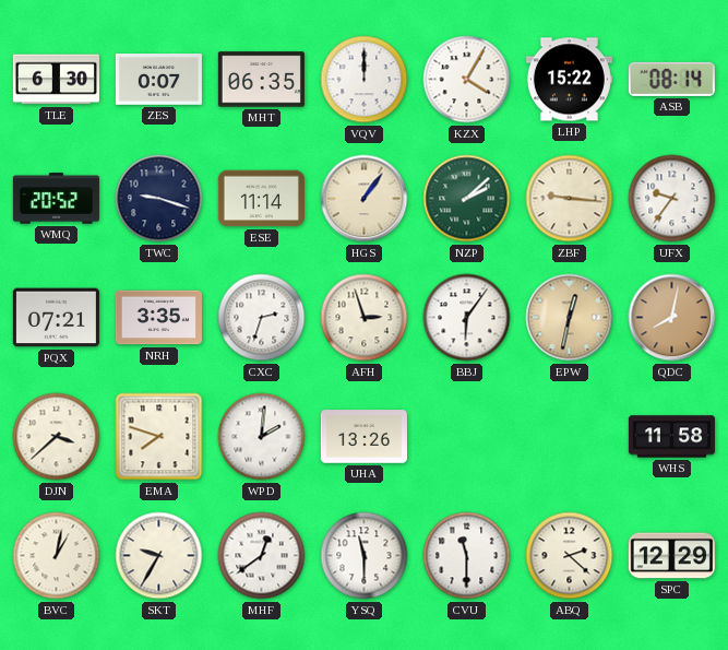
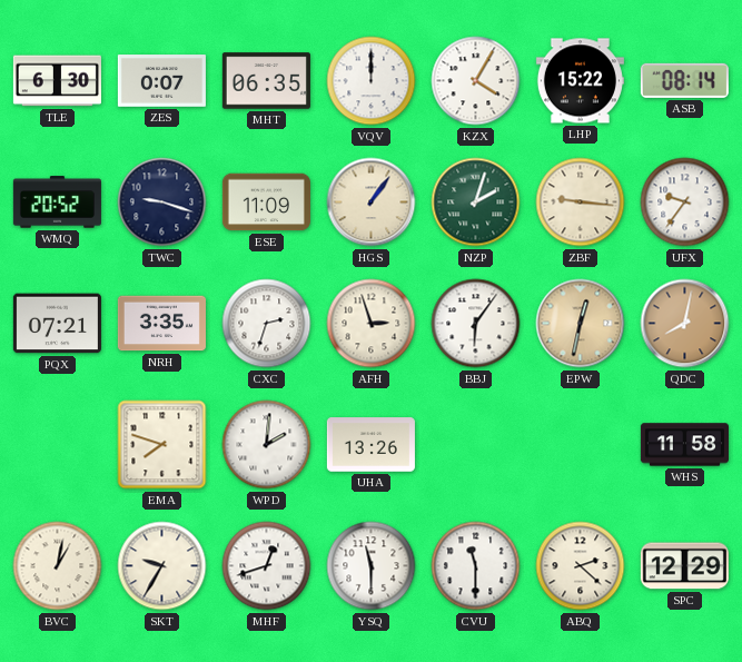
ESE: 11:14 -> 11:09 (266, 202)
NZP: 2:08 -> 2:03 (476, 202)
DJN: 3:38 -> none (57, 437)
MHF: 12:39 -> 12:42 (267, 566)
